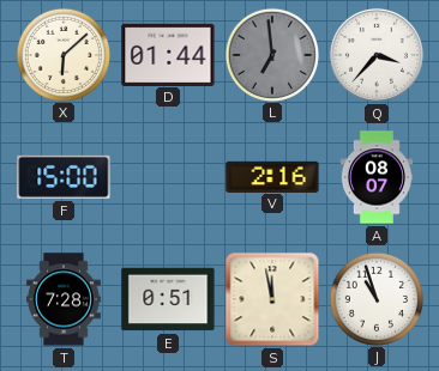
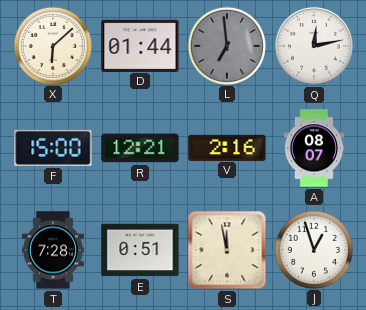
Q: 3:37 -> 12:13 (314, 46)
R: none -> 12:21 (140, 148)
J: 10:57 -> 12:57 (313, 249)
